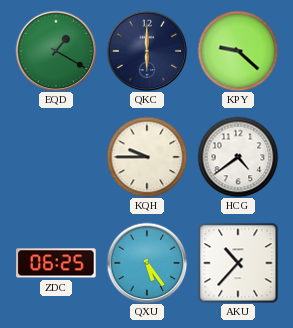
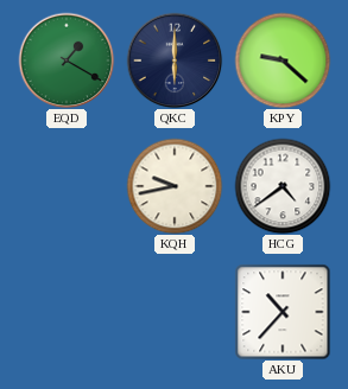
KQH: 9:45 -> 9:43 (175, 186)
ZDC: 06:25 -> none (56, 263)
QXU: 5:24 -> none (147, 263)
